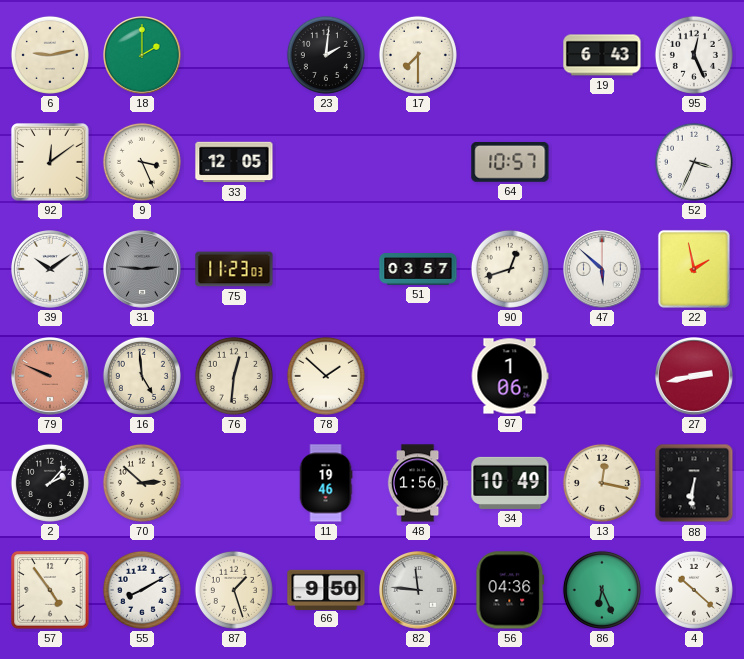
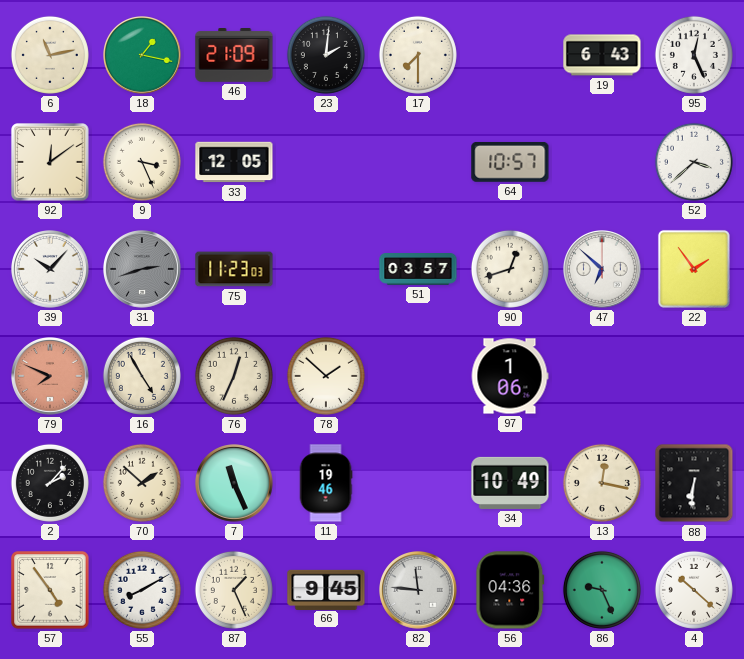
6: 9:13 -> 11:13 (50, 55)
18: 2:00 -> 1:17 (142, 55)
46: none -> 21:09 (234, 56)
52: 3:34 -> 3:38 (694, 162)
39: 10:09 -> 10:07 (50, 269)
31: 2:46 -> 2:42 (142, 269)
47: 5:52 -> 6:52 (602, 269)
22: 1:58 -> 1:54 (694, 269)
79: 9:49 -> 7:49 (50, 376)
16: 4:59 -> 4:55 (142, 376)
76: 12:31 -> 12:34 (234, 376)
27: 2:43 -> none (694, 376)
70: 2:52 -> 1:52 (142, 483)
7: none -> 11:26 (234, 483)
48: 1:56 -> none (418, 483)
87: 1:27 -> 1:26 (234, 590)
66: 9:50 -> 9:45 (326, 589)
86: 6:26 -> 9:26 (602, 590)
